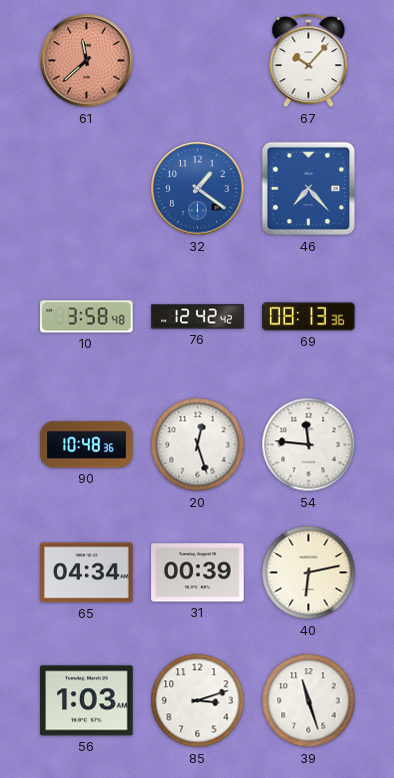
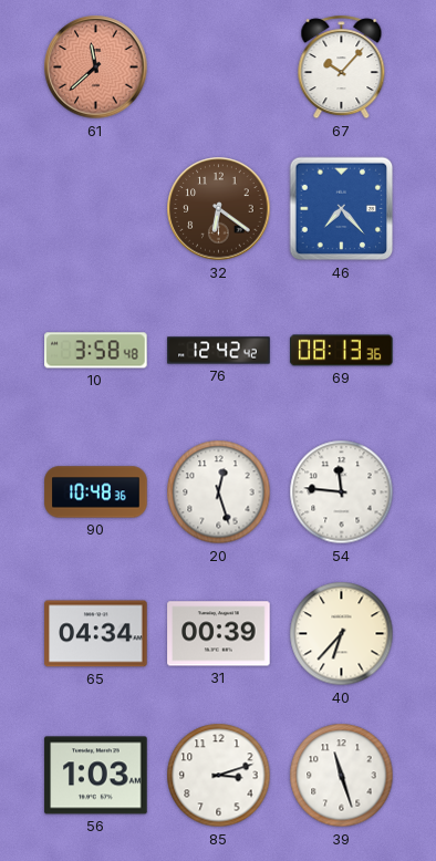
32: 1:21 -> 6:21 (219, 209)
32 dial: blue -> brown (219, 209)
40: 6:13 -> 6:37 (342, 634)
